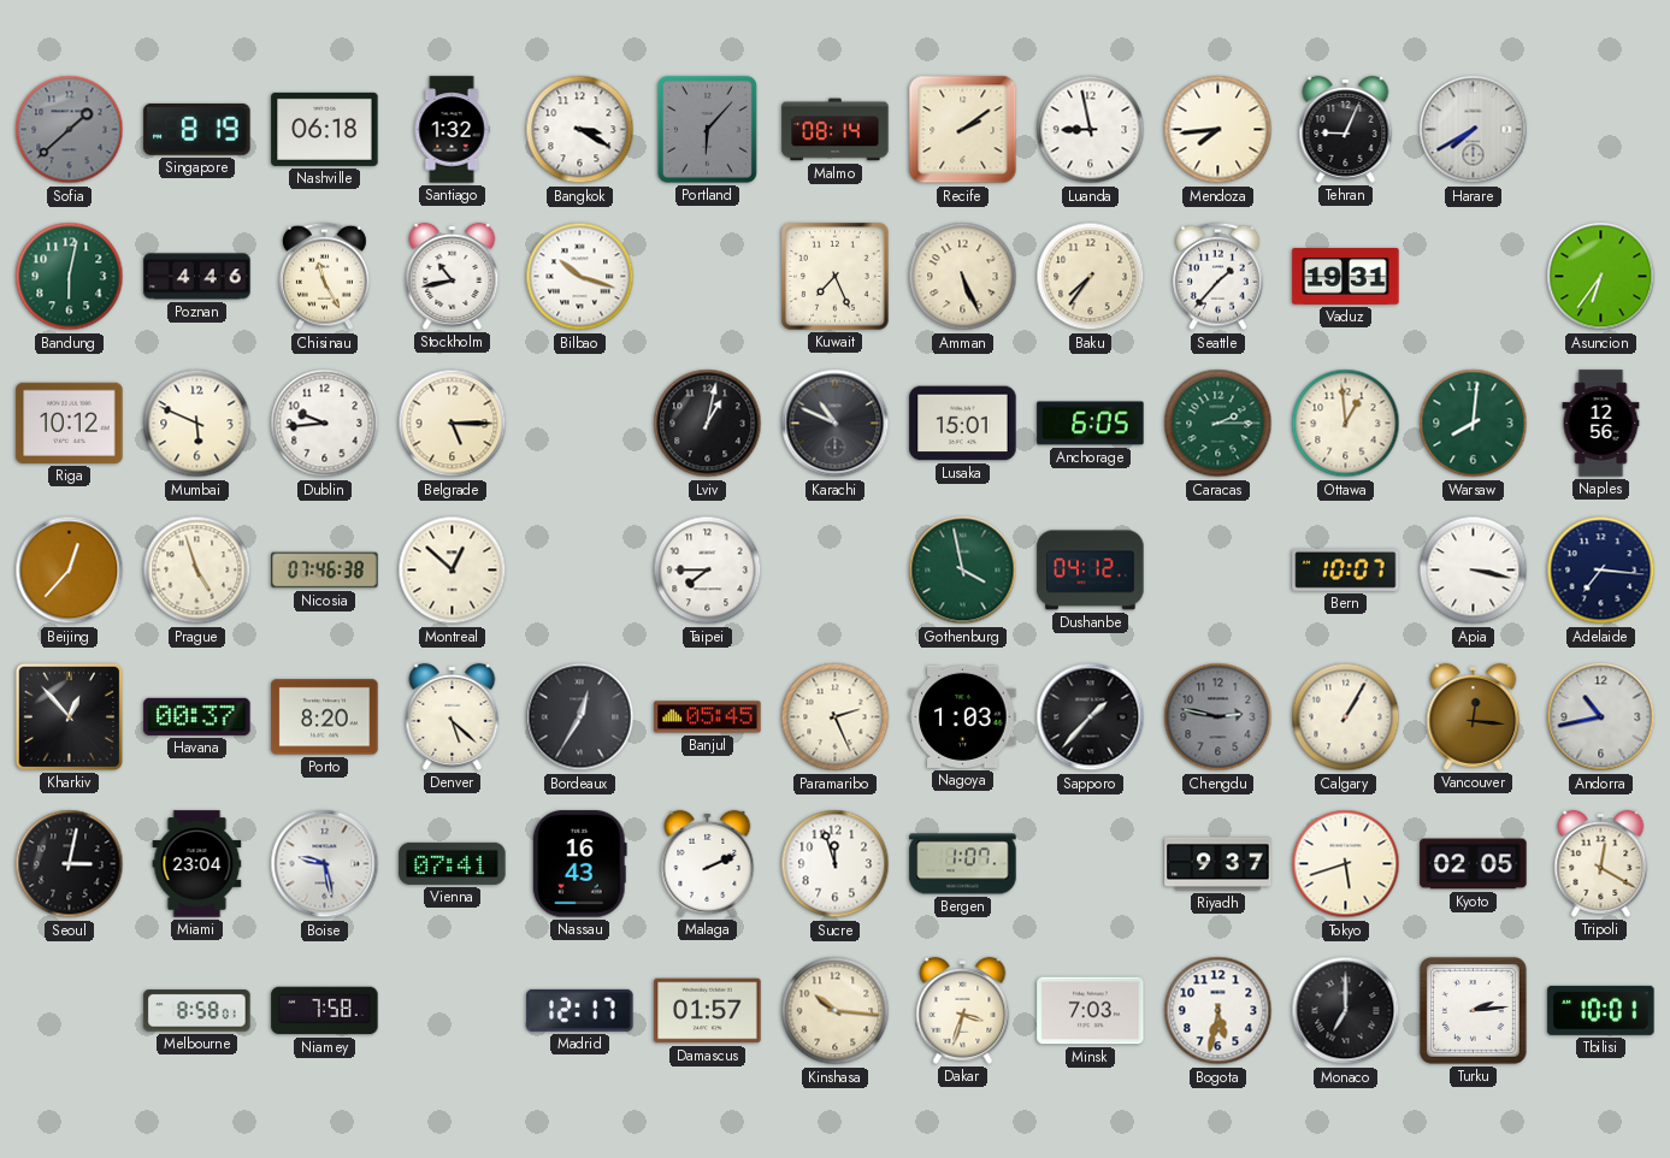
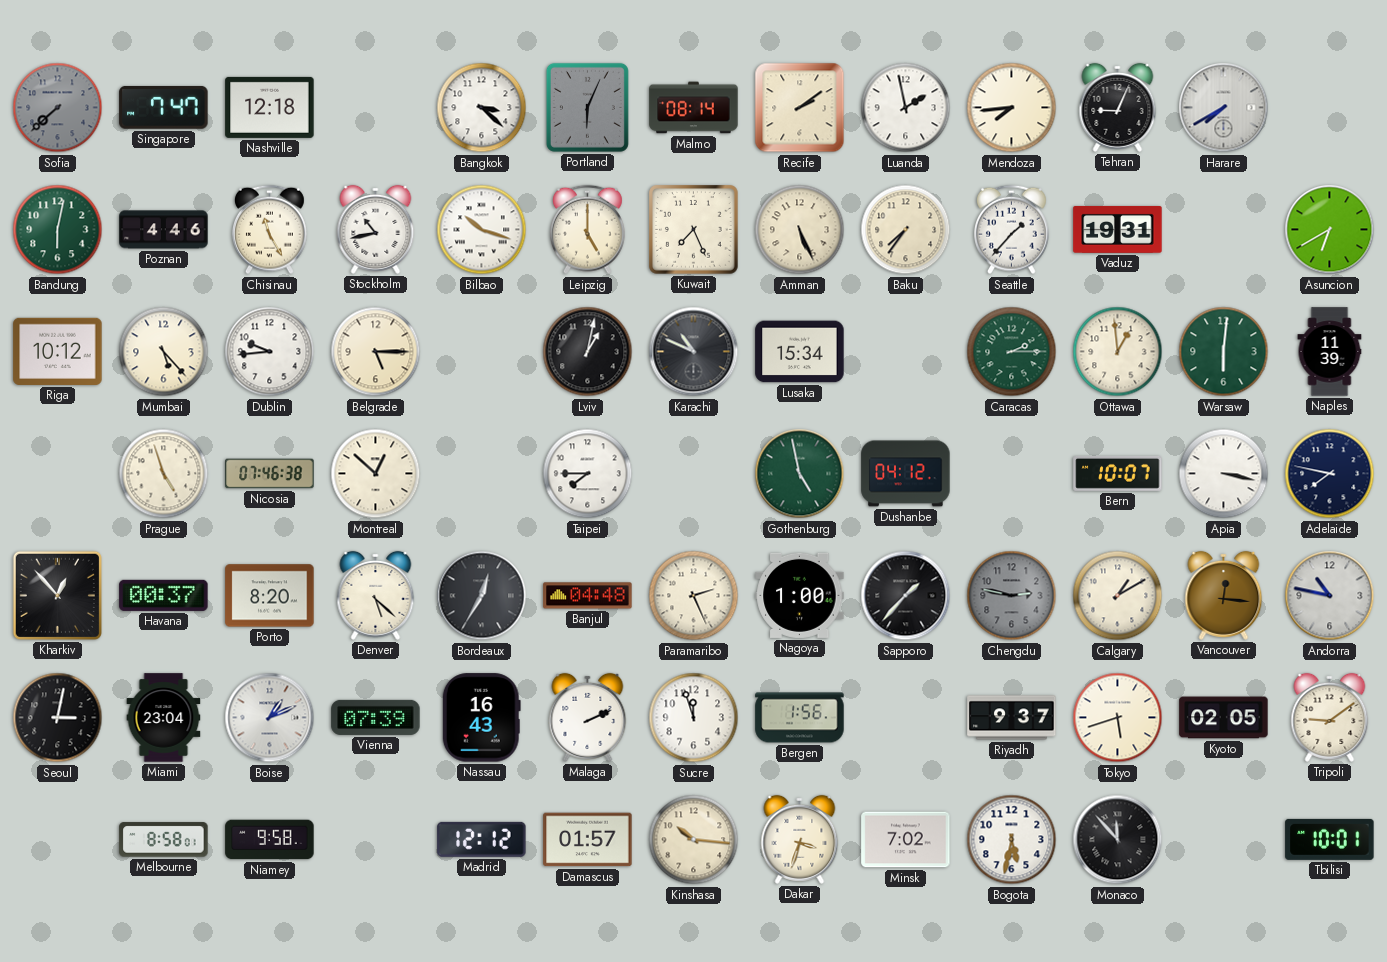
Sofia: 1:38 -> 7:38 (58, 108)
Singapore: 8:19 -> 7:47 (164, 107)
Nashville: 06:18 -> 12:18 (270, 107)
Santiago: 1:32 -> none (452, 130)
Bangkok: 3:20 -> 3:22 (482, 108)
Portland: 6:07 -> 6:04 (587, 107)
Luanda: 8:58 -> 1:58 (906, 108)
Leipzig: none -> 5:00 (587, 230)
Asuncion: 6:36 -> 6:40 (1330, 230)
Mumbai: 5:49 -> 5:23 (164, 352)
Lusaka: 15:01 -> 15:34 (800, 352)
Anchorage: 6:05 -> none (1091, 424)
Warsaw: 8:01 -> 6:01 (1224, 352)
Naples: 12:56 -> 11:39 (1330, 352)
Beijing: 12:37 -> none (70, 571)
Gothenburg: 3:58 -> 4:58 (800, 474)
Adelaide: 7:16 -> 7:47 (1330, 474)
Banjul: 05:45 -> 04:48 (588, 596)
Nagoya: 1:03 -> 1:00 (800, 595)
Calgary: 1:05 -> 1:10 (1118, 596)
Andorra: 10:43 -> 10:47 (1330, 596)
Boise: 9:28 -> 1:11 (270, 718)
Vienna: 07:41 -> 07:39 (376, 717)
Bergen: 1:07 -> 1:56 (800, 718)
Tripoli: 12:20 -> 9:09 (1330, 717)
Niamey: 7:58 -> 9:58 (270, 840)
Madrid: 12:17 -> 12:12 (482, 839)
Minsk: 7:03 -> 7:02 (906, 840)
Monaco: 7:00 -> 11:53 (1118, 840)
Turku: 2:14 -> none (1473, 1010)
